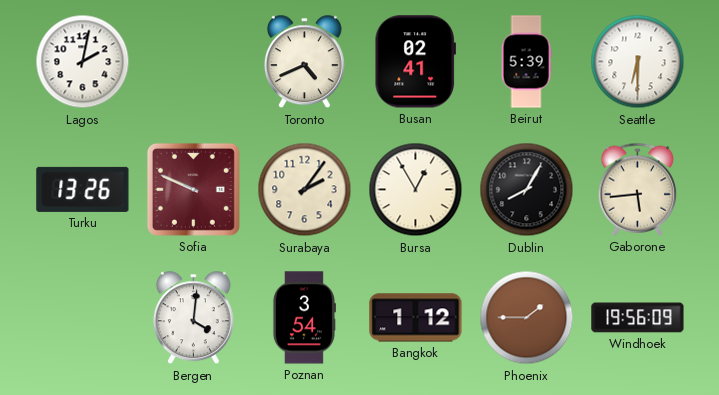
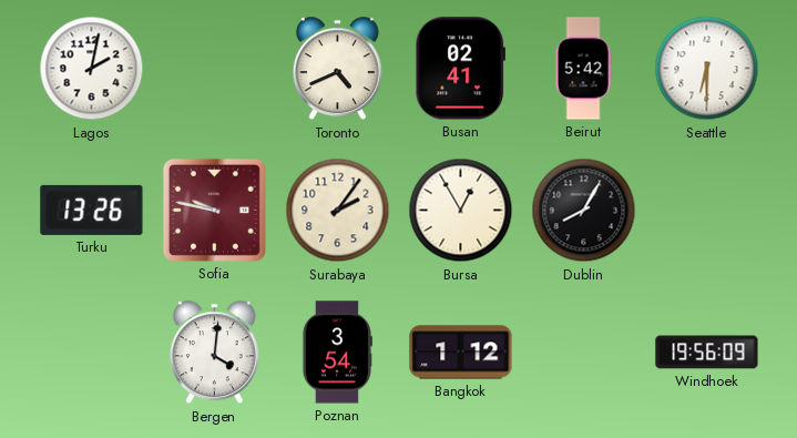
Beirut: 5:39 -> 5:42 (583, 69)
Sofia: 9:49 -> 9:47 (214, 210)
Gaborone: 5:44 -> none (638, 189)
Phoenix: 1:45 -> none (527, 318)
